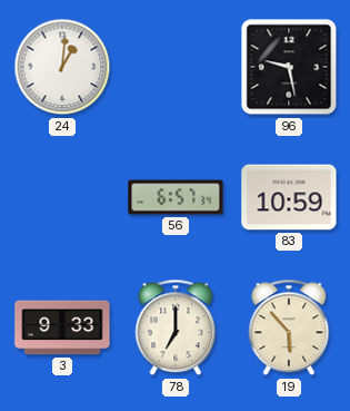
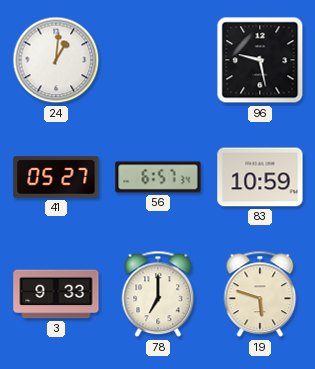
41: none -> 05:27 (56, 177)
19: 5:53 -> 5:48 (260, 294)
